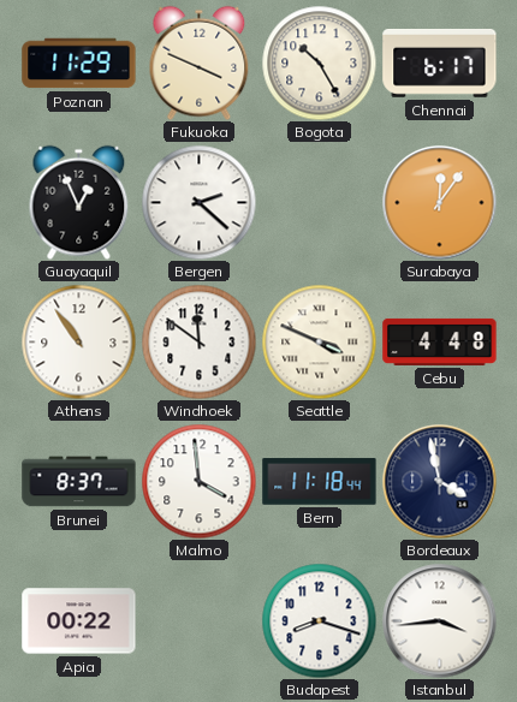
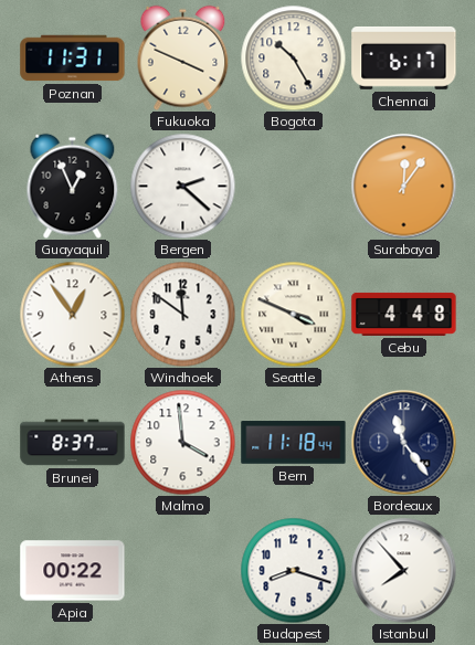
Poznan: 11:29 -> 11:31 (73, 59)
Athens: 10:54 -> 12:54 (72, 314)
Bordeaux: 3:58 -> 11:24 (403, 442)
Istanbul: 3:44 -> 7:53 (403, 570)
